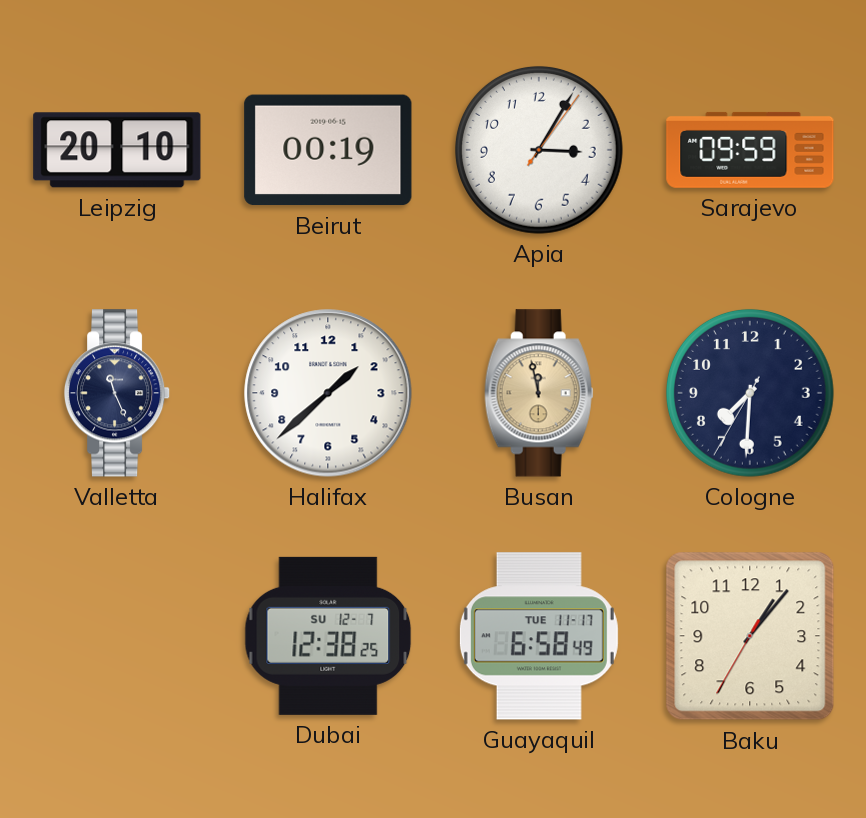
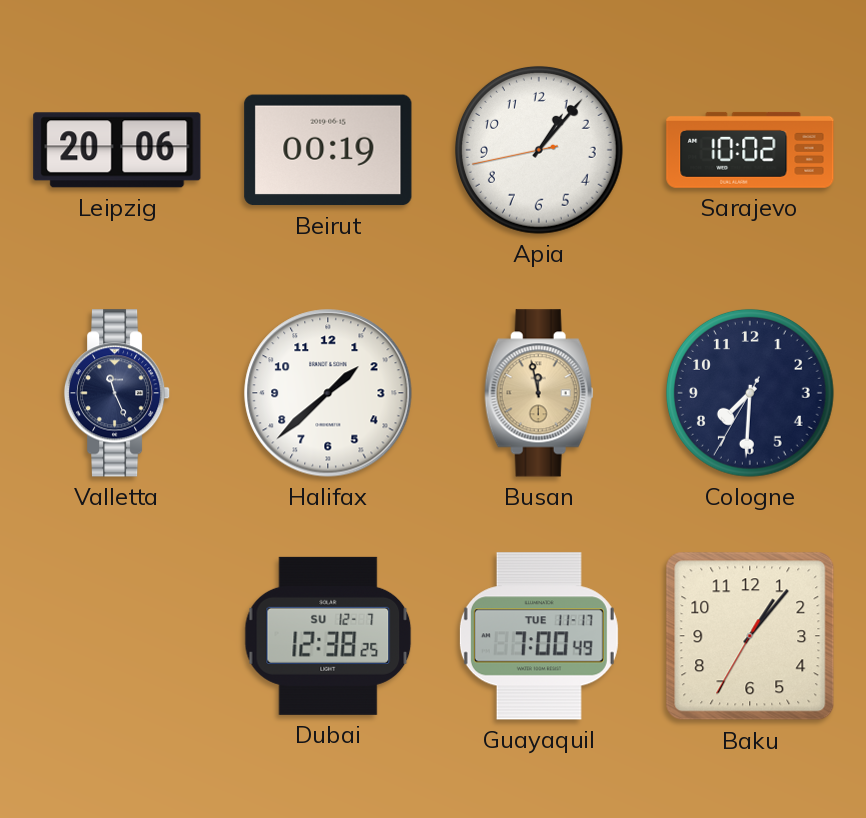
Leipzig: 20:10 -> 20:06 (117, 150)
Apia: 3:05 -> 1:06 (539, 150)
Sarajevo: 09:59 -> 10:02 (750, 150)
Guayaquil: 6:58 -> 7:00 (539, 636)
